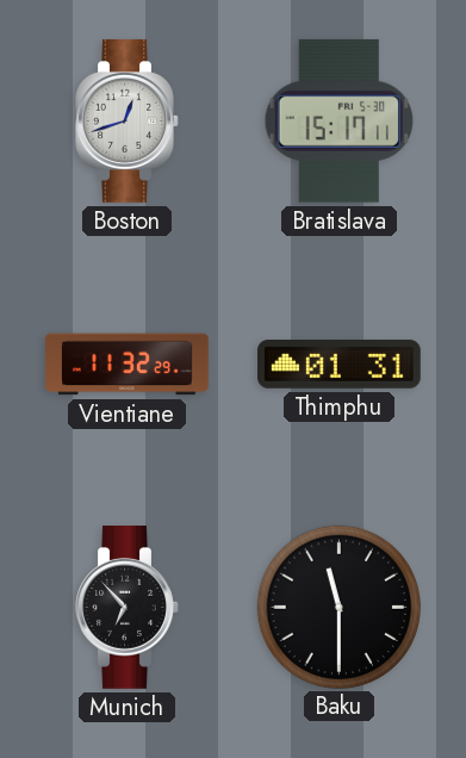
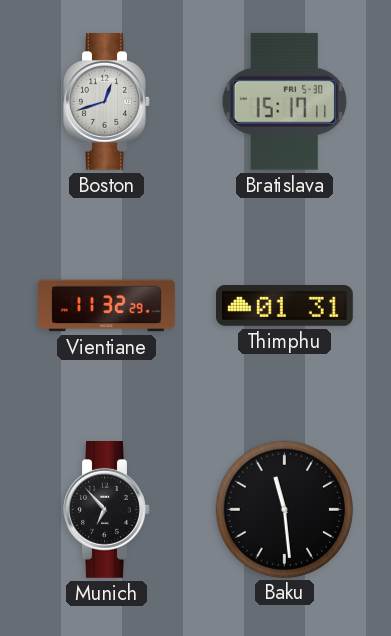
Baku: 11:30 -> 11:29 (284, 509)
